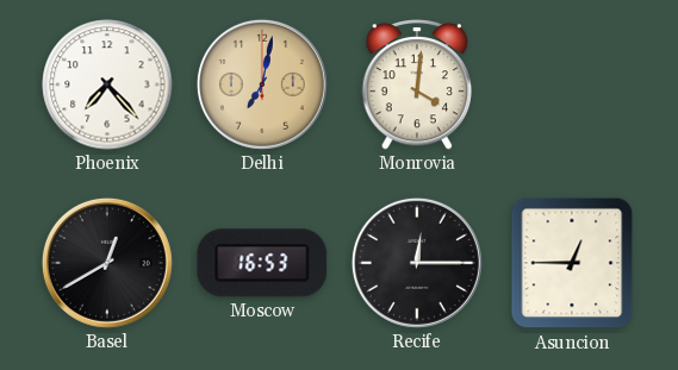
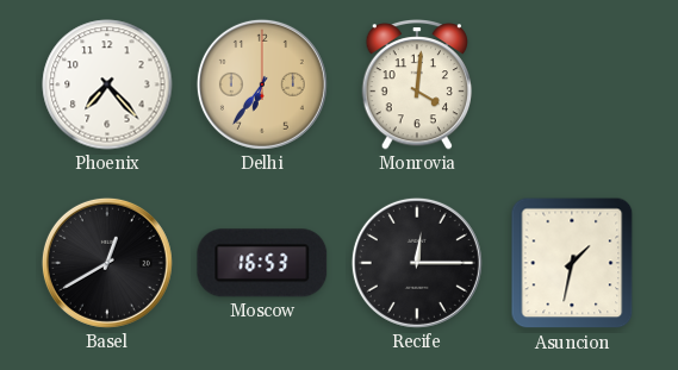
Delhi: 7:02 -> 6:36 (262, 84)
Asuncion: 12:45 -> 1:32 (572, 263)
